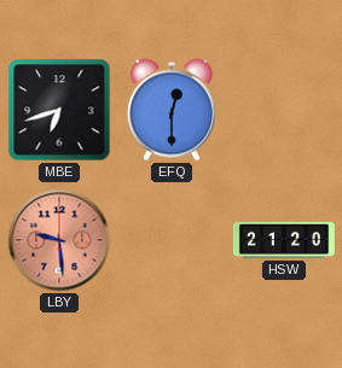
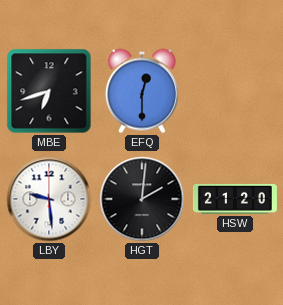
LBY dial: salmon -> white (49, 199)
HGT: none -> 2:01 (142, 199)
